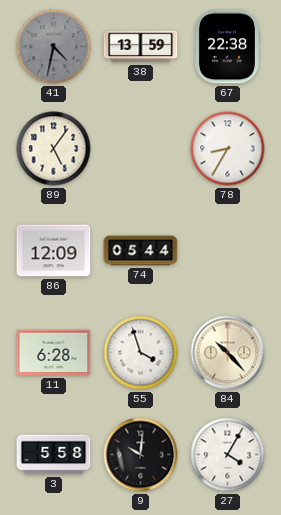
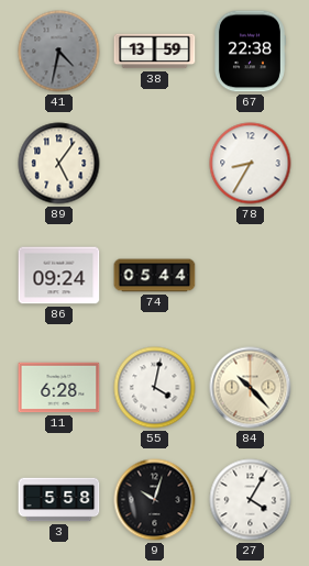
86: 12:09 -> 09:24 (59, 276)
55: 3:57 -> 4:02 (155, 388)
9: 10:01 -> 10:03 (155, 500)
